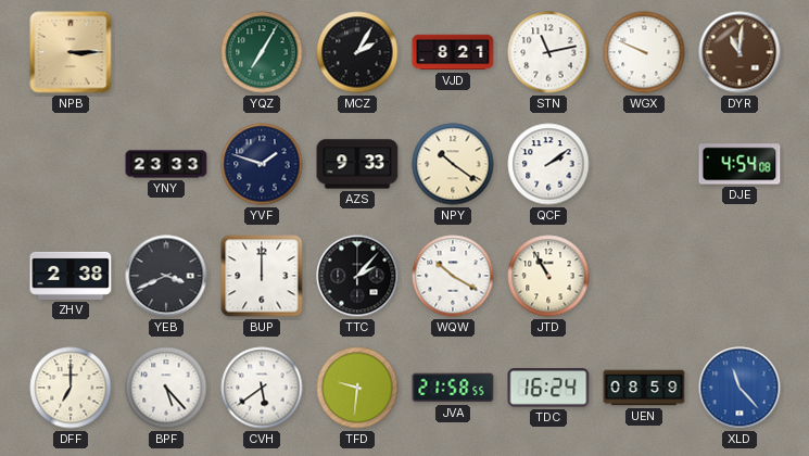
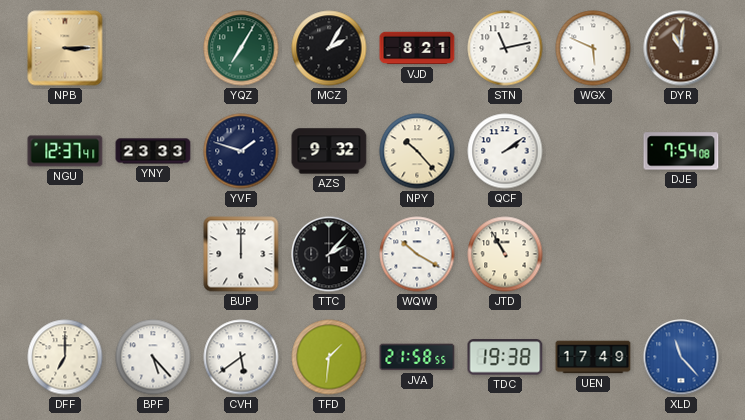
WGX: 9:49 -> 5:49 (593, 48)
NGU: none -> 12:37 (65, 151)
AZS: 9:33 -> 9:32 (329, 151)
NPY: 10:21 -> 10:23 (417, 151)
DJE: 4:54 -> 7:54 (681, 151)
ZHV: 2:38 -> none (71, 276)
YEB: 3:41 -> none (166, 276)
TFD: 9:31 -> 1:31 (329, 357)
TDC: 16:24 -> 19:38 (505, 357)
UEN: 08:59 -> 17:49 (593, 357)
